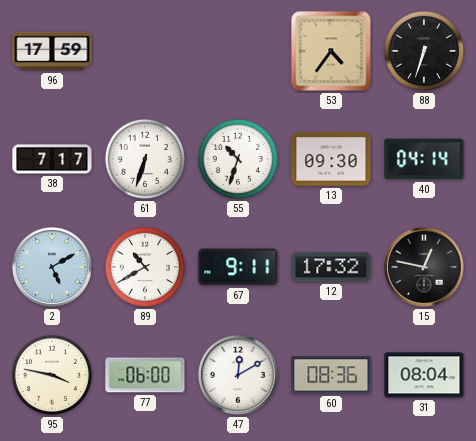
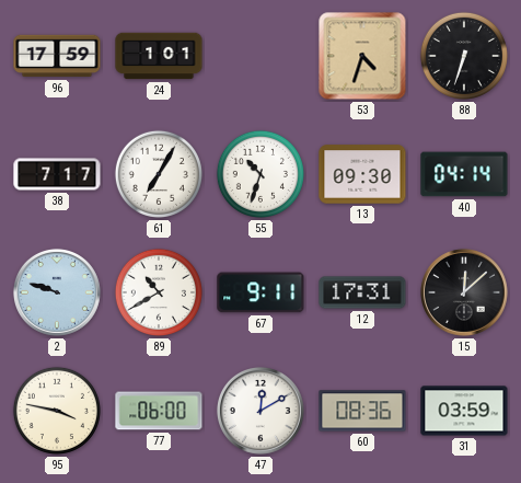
24: none -> 1:01 (159, 56)
53: 4:36 -> 4:33 (362, 56)
61: 6:33 -> 7:05 (159, 174)
2: 5:10 -> 9:48 (57, 292)
12: 17:32 -> 17:31 (362, 292)
15: 12:47 -> 12:08 (464, 292)
31: 08:04 -> 03:59 (464, 411)
